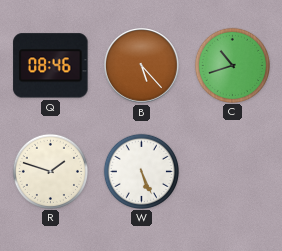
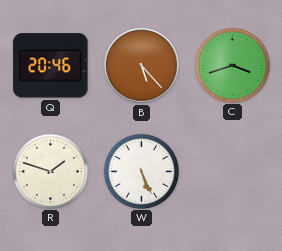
Q: 08:46 -> 20:46 (51, 66)
C: 10:42 -> 3:42 (232, 65)
